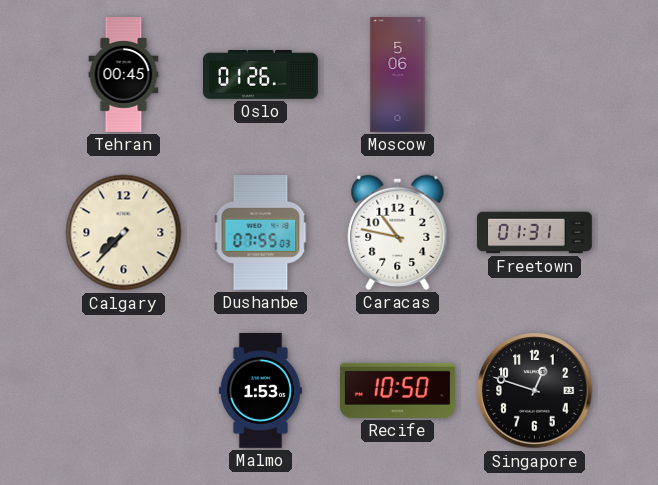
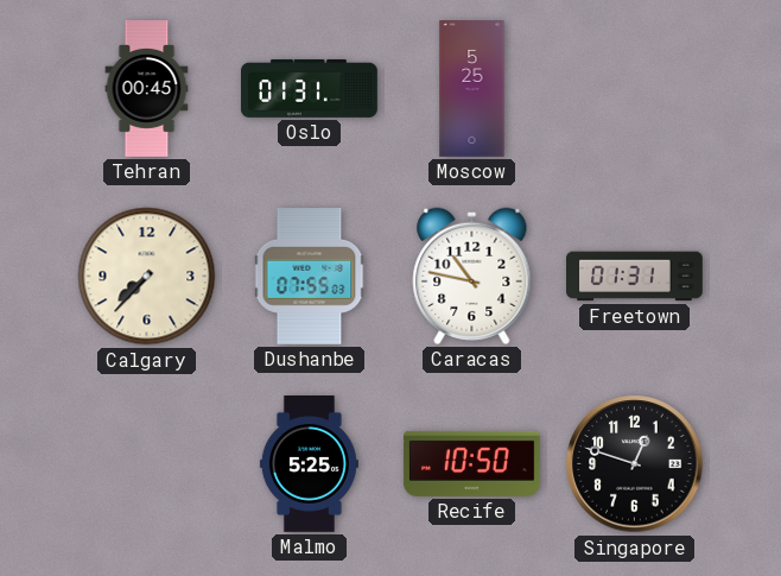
Oslo: 01:26 -> 01:31 (310, 88)
Moscow: 5:06 -> 5:25 (472, 89)
Malmo: 1:53 -> 5:25 (309, 464)
